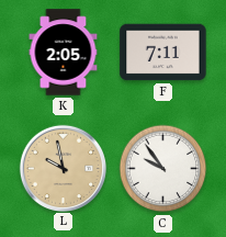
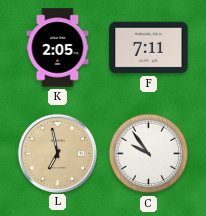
L: 9:58 -> 6:58 (57, 153)
